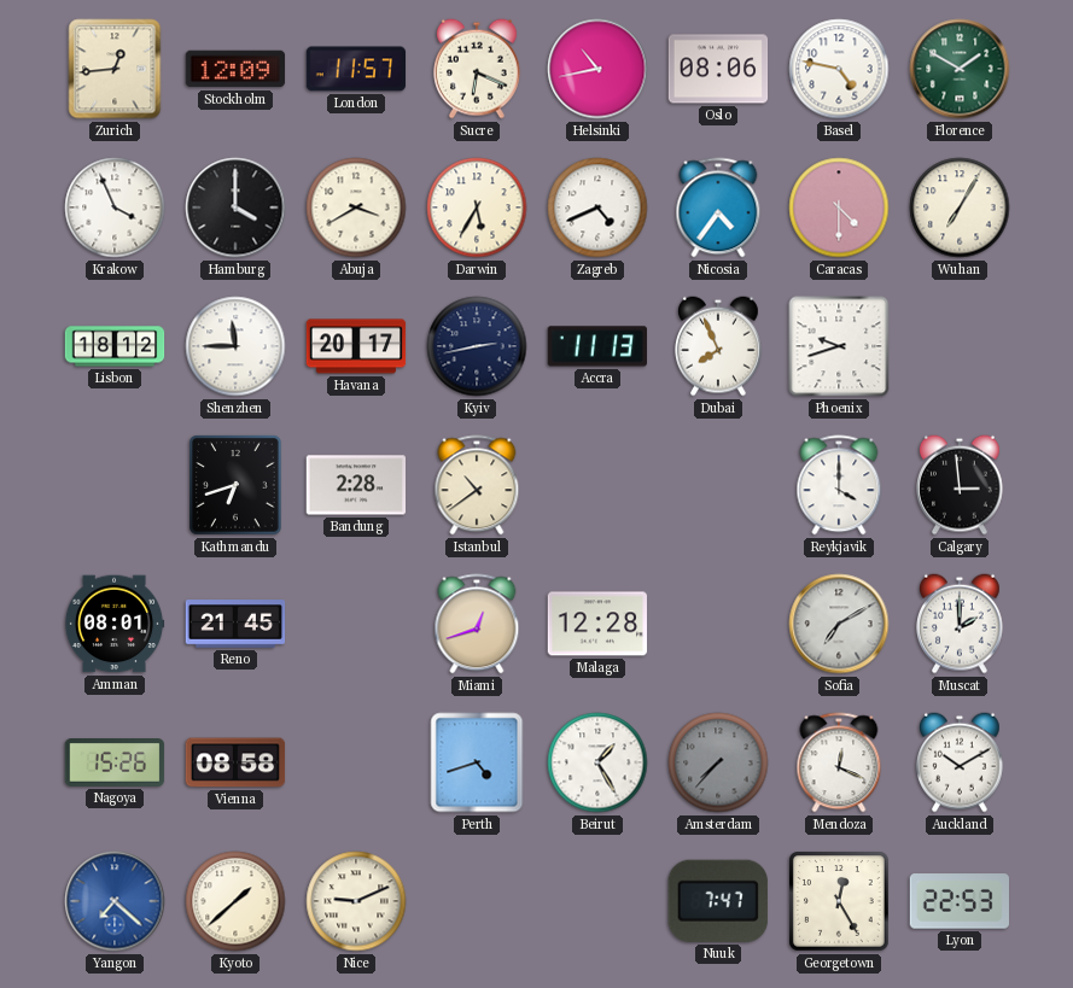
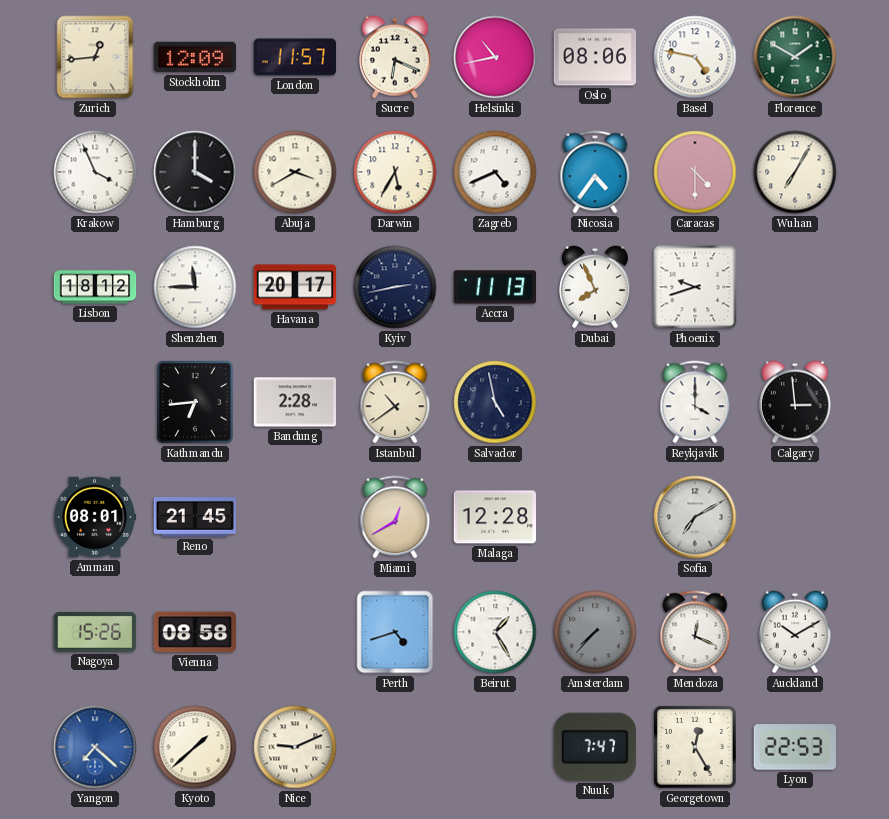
Kathmandu: 6:42 -> 6:44 (196, 402)
Salvador: none -> 4:58 (495, 402)
Miami: 12:42 -> 12:40 (395, 517)
Muscat: 2:00 -> none (961, 624)
